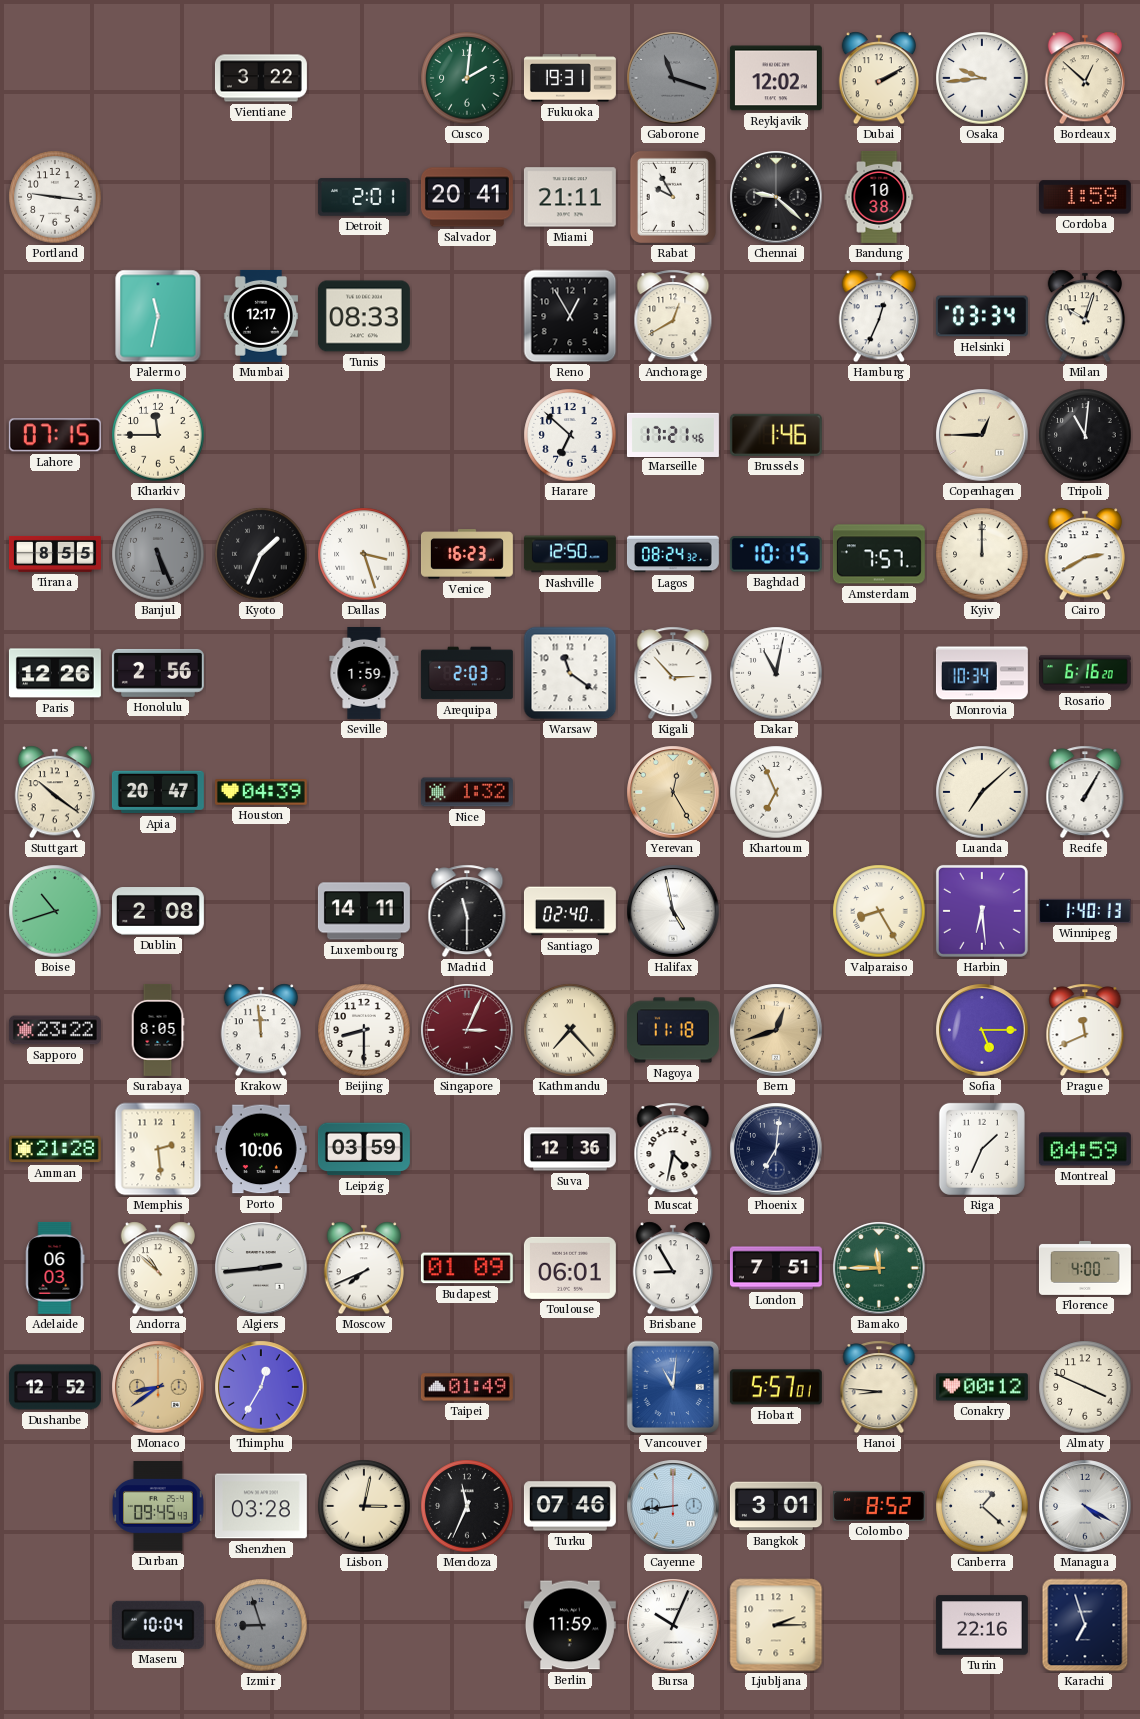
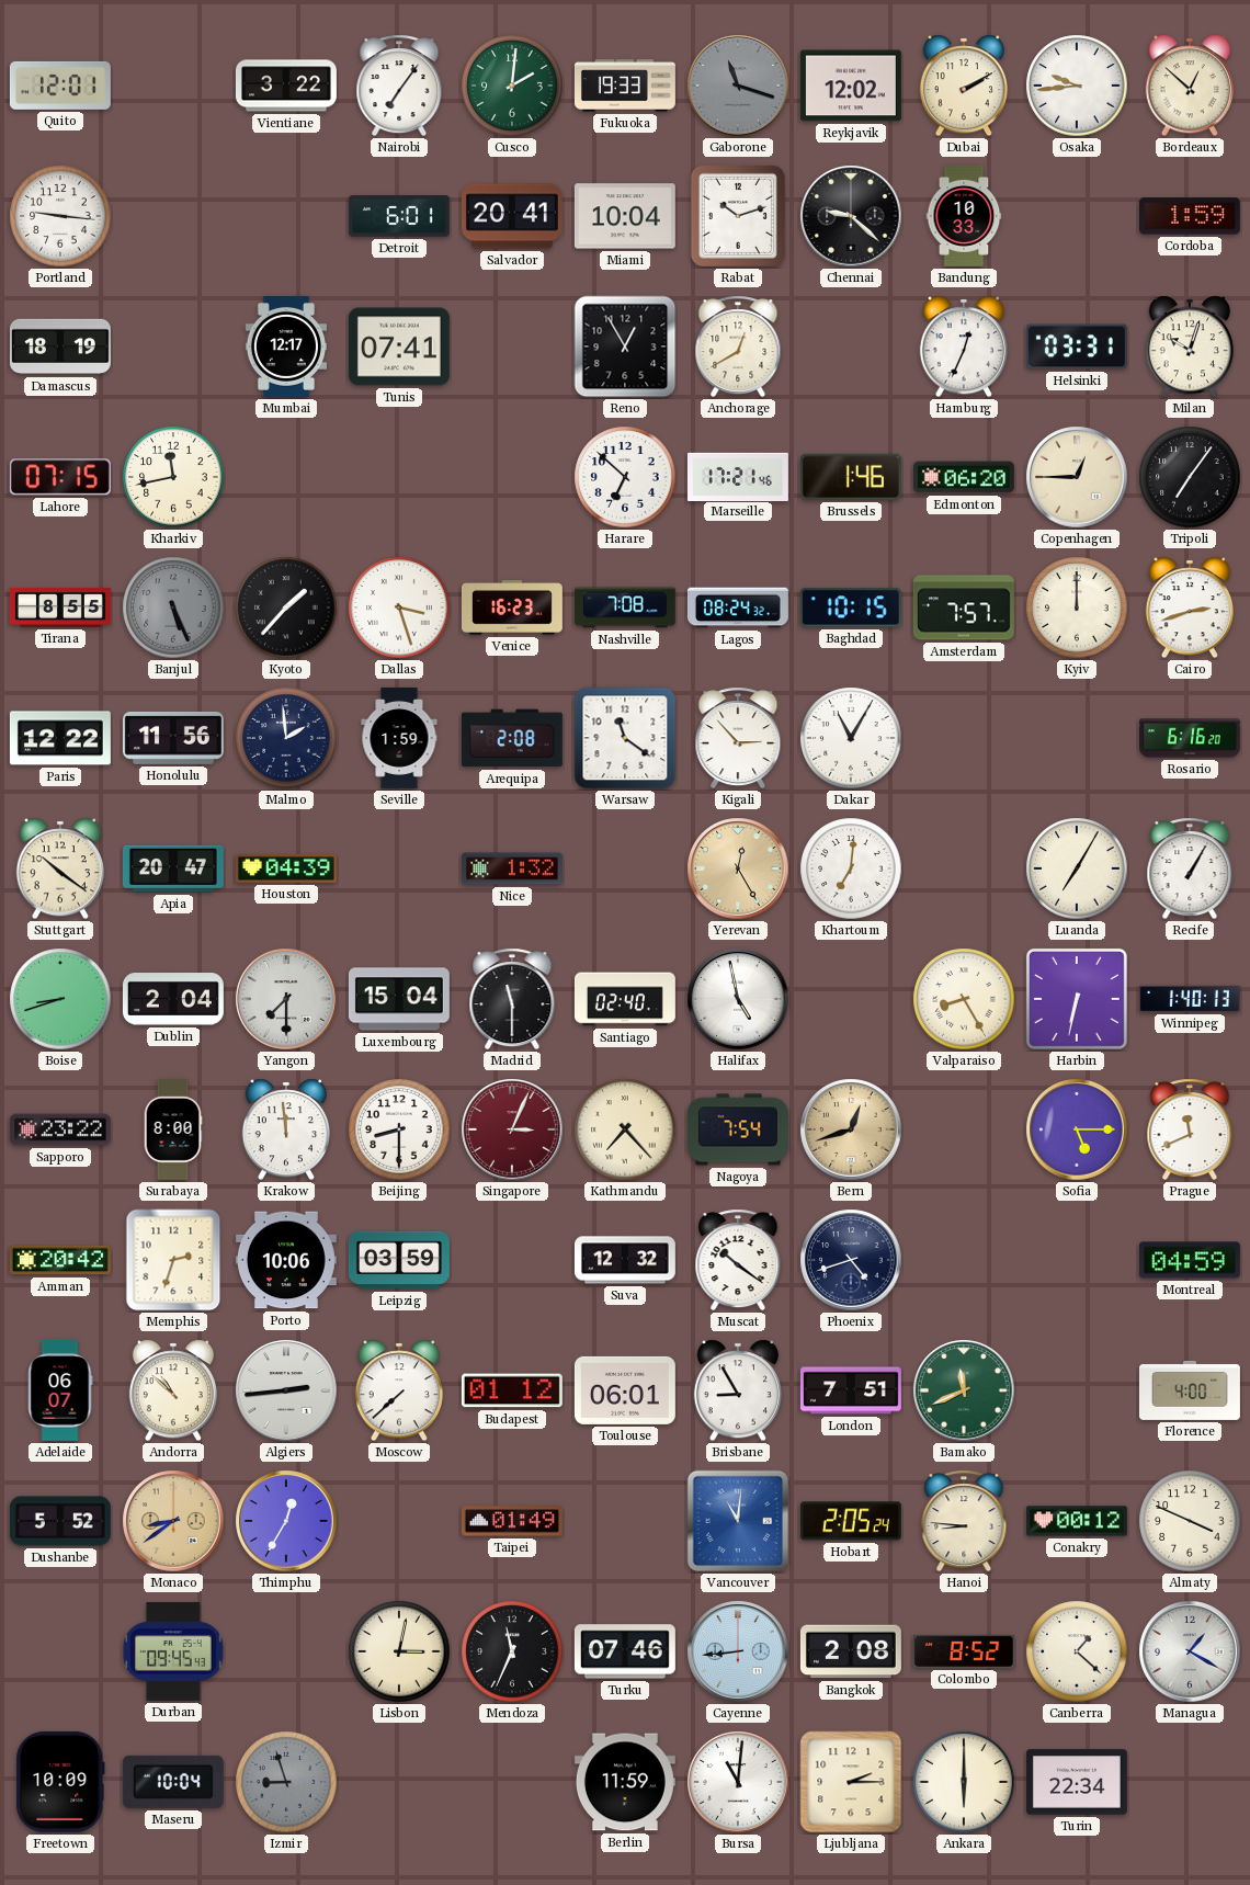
Quito: none -> 12:01 (60, 86)
Nairobi: none -> 7:06 (399, 86)
Fukuoka: 19:31 -> 19:33 (625, 86)
Detroit: 2:01 -> 6:01 (399, 216)
Miami: 21:11 -> 10:04 (625, 216)
Rabat: 9:55 -> 10:12 (738, 216)
Bandung: 10:38 -> 10:33 (964, 216)
Damascus: none -> 18:19 (60, 347)
Palermo: 11:32 -> none (158, 316)
Tunis: 08:33 -> 07:41 (399, 347)
Helsinki: 03:34 -> 03:31 (1077, 347)
Kharkiv: 11:45 -> 11:43 (173, 477)
Edmonton: none -> 06:20 (964, 477)
Tripoli: 11:01 -> 7:06 (1190, 477)
Kyoto: 1:34 -> 1:37 (286, 607)
Nashville: 12:50 -> 7:08 (625, 607)
Cairo: 2:40 -> 2:42 (1189, 607)
Paris: 12:26 -> 12:22 (60, 738)
Honolulu: 2:56 -> 11:56 (173, 738)
Malmo: none -> 1:59 (286, 738)
Arequipa: 2:03 -> 2:08 (512, 738)
Dakar: 11:02 -> 11:05 (851, 738)
Monrovia: 10:34 -> none (982, 673)
Khartoum: 6:56 -> 7:01 (851, 868)
Luanda: 7:08 -> 7:05 (1077, 868)
Boise: 10:42 -> 8:42 (60, 999)
Dublin: 2:08 -> 2:04 (173, 1000)
Yangon: none -> 7:30 (286, 999)
Luxembourg: 14:11 -> 15:04 (399, 999)
Harbin: 6:29 -> 6:32 (1077, 999)
Surabaya: 8:05 -> 8:00 (173, 1129)
Nagoya: 11:18 -> 7:54 (738, 1129)
Amman: 21:28 -> 20:42 (60, 1260)
Memphis: 2:29 -> 2:33 (173, 1260)
Suva: 12:36 -> 12:32 (625, 1260)
Muscat: 4:32 -> 10:21 (738, 1260)
Phoenix: 7:01 -> 4:42 (851, 1260)
Riga: 1:34 -> none (982, 1149)
Adelaide: 06:03 -> 06:07 (60, 1390)
Moscow: 7:41 -> 7:38 (398, 1390)
Budapest: 01:09 -> 01:12 (512, 1390)
Bamako: 11:45 -> 11:41 (964, 1390)
Dushanbe: 12:52 -> 5:52 (60, 1521)
Hobart: 5:57 -> 2:05 (851, 1521)
Shenzhen: 03:28 -> none (261, 1506)
Bangkok: 3:01 -> 2:08 (851, 1651)
Managua: 4:20 -> 1:20 (1190, 1651)
Freetown: none -> 10:09 (60, 1782)
Bursa: 10:04 -> 11:01 (738, 1782)
Ankara: none -> 6:00 (964, 1782)
Turin: 22:16 -> 22:34 (1077, 1782)
Karachi: 6:57 -> none (1085, 1625)
